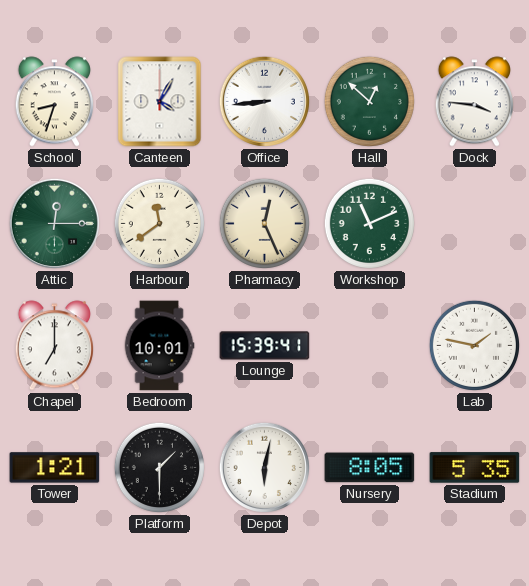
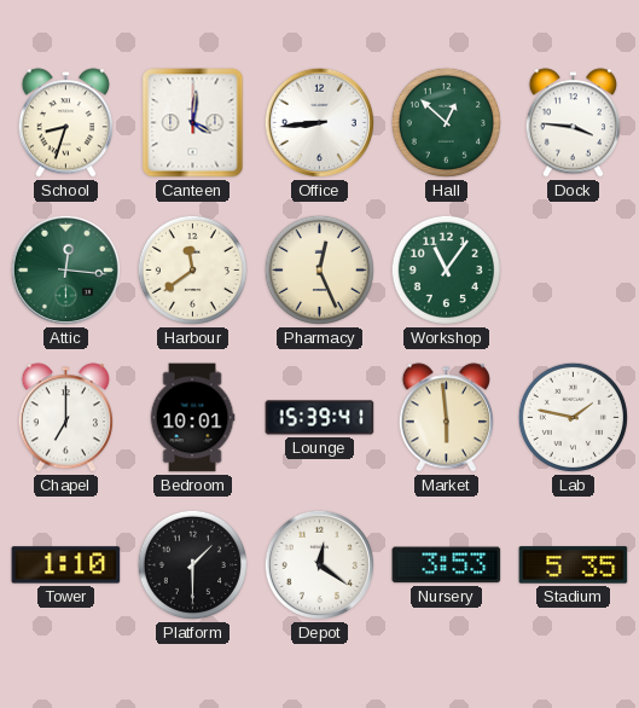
Canteen: 4:05 -> 4:01 (193, 123)
Attic: 12:15 -> 12:16 (65, 269)
Workshop: 11:11 -> 11:06 (446, 269)
Market: none -> 5:59 (446, 418)
Tower: 1:21 -> 1:10 (66, 565)
Depot: 6:02 -> 12:21 (319, 564)
Nursery: 8:05 -> 3:53 (447, 565)
